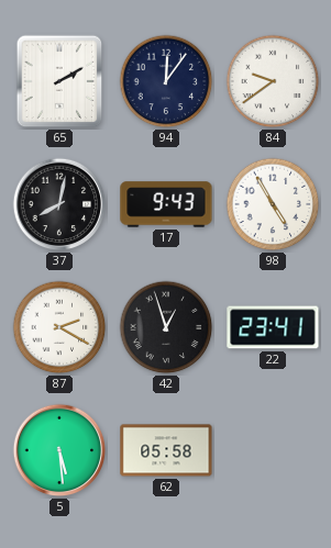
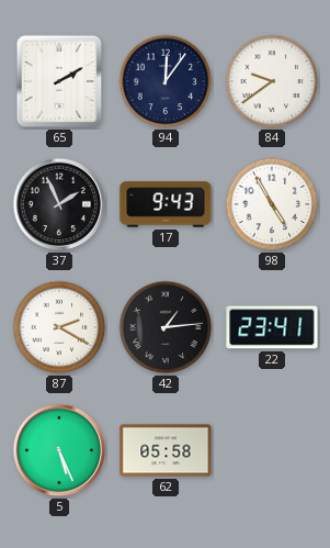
37: 8:02 -> 1:56 (59, 204)
42: 12:57 -> 1:14 (166, 327)
5: 5:29 -> 5:26 (59, 450)
